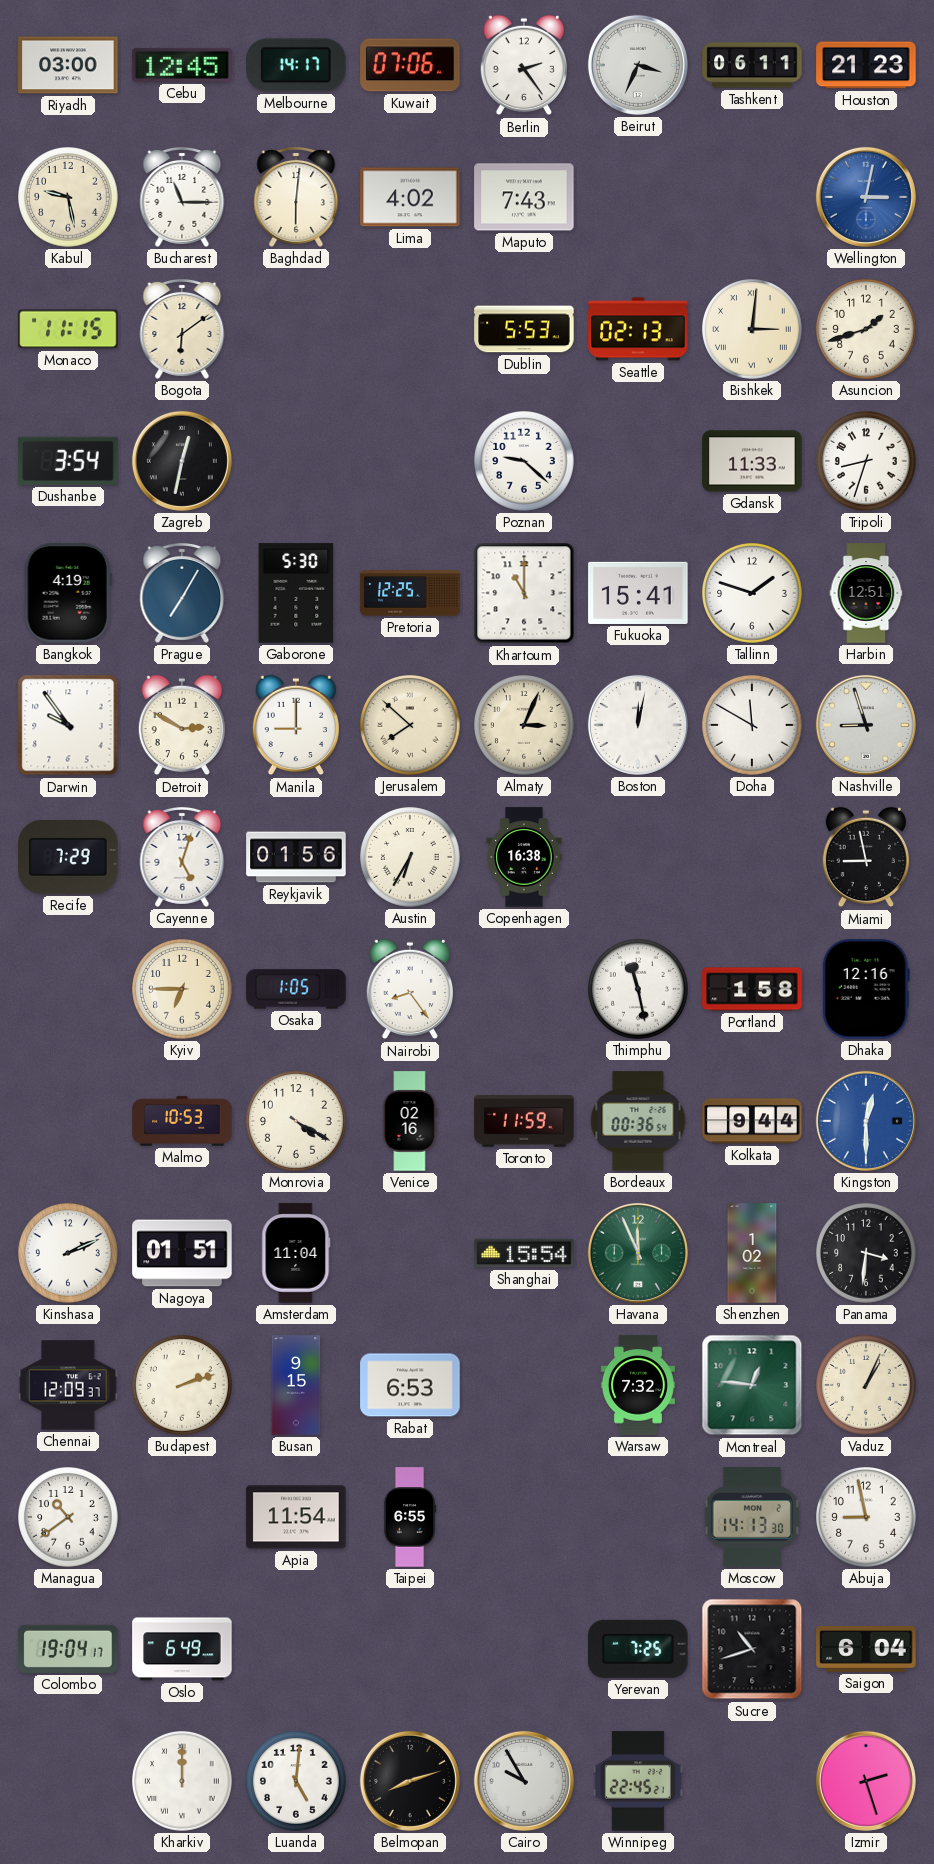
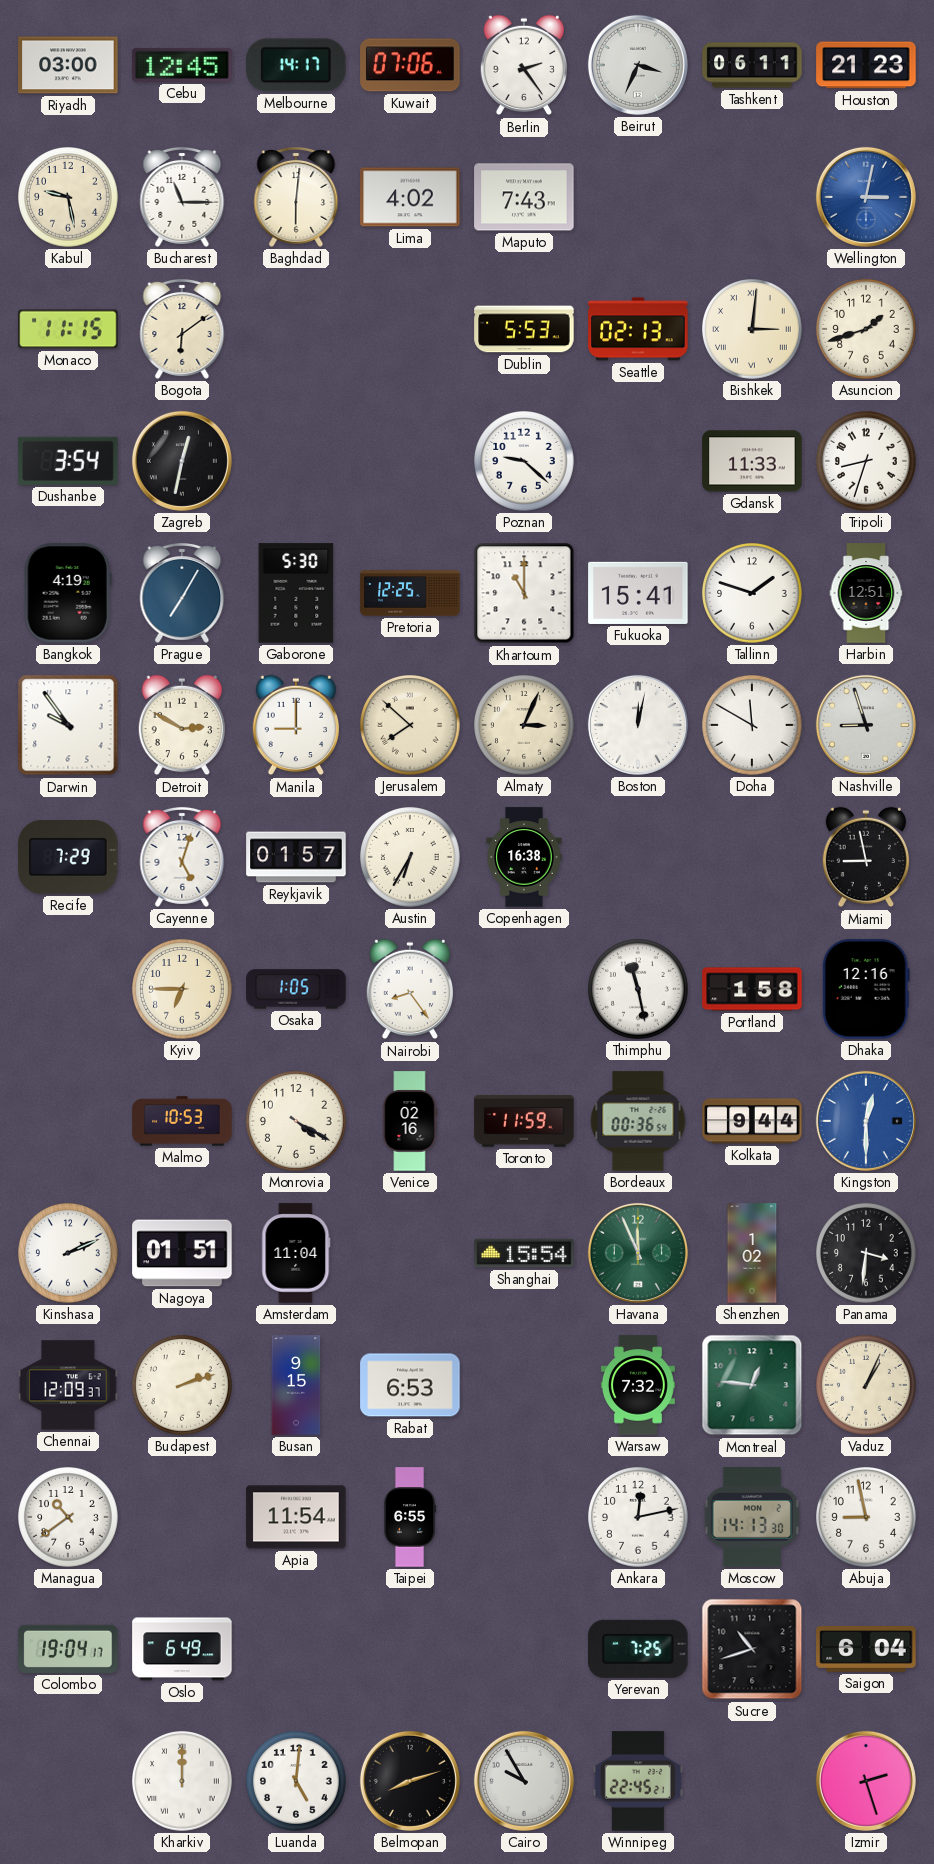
Reykjavik: 01:56 -> 01:57 (296, 857)
Ankara: none -> 12:13 (639, 1518)
